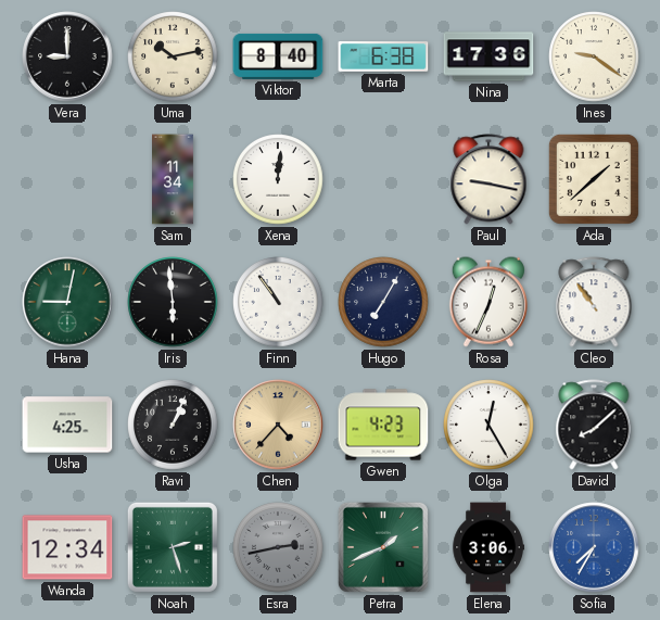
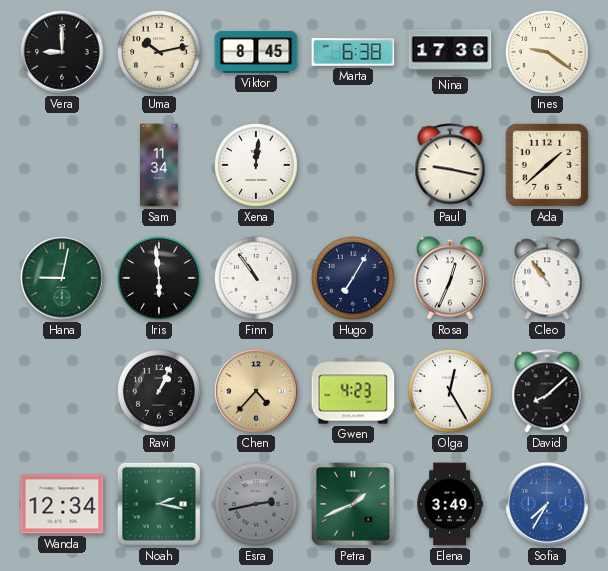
Viktor: 8:40 -> 8:45 (256, 52)
Usha: 4:25 -> none (67, 425)
Noah: 2:27 -> 2:17 (159, 504)
Elena: 3:06 -> 3:49 (450, 504)
